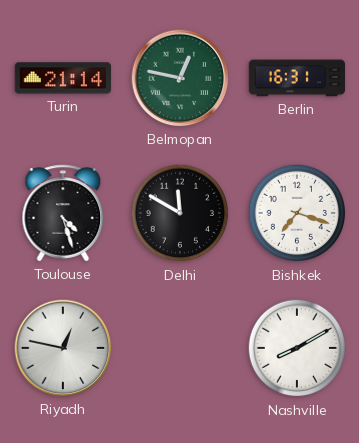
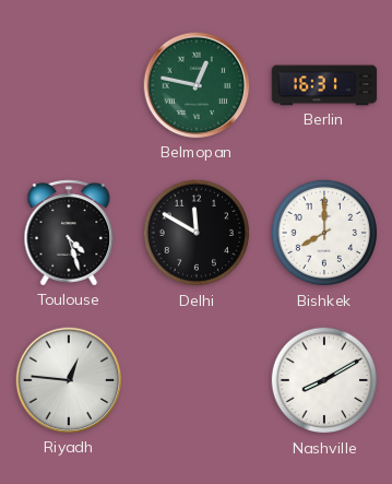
Turin: 21:14 -> none (63, 78)
Bishkek: 7:18 -> 8:00 (324, 233)
Riyadh: 12:47 -> 12:46 (69, 380)
